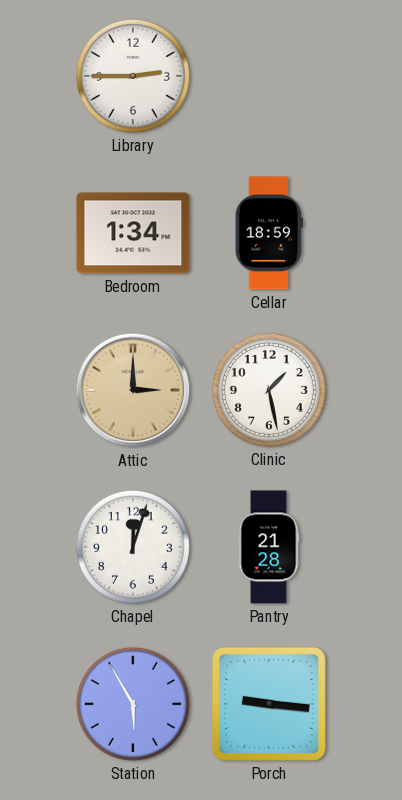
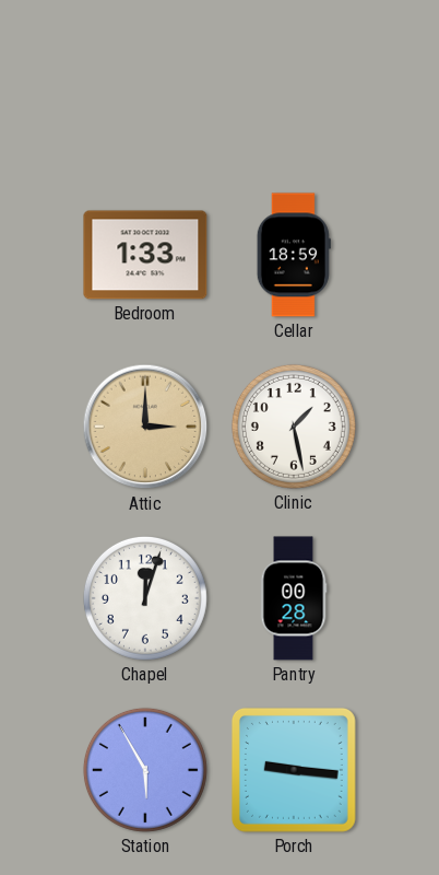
Library: 2:45 -> none (133, 76)
Bedroom: 1:34 -> 1:33 (145, 255)
Pantry: 21:28 -> 00:28 (294, 598)
